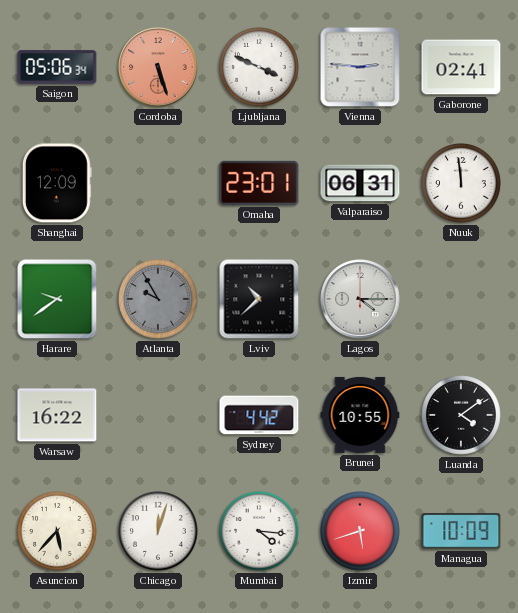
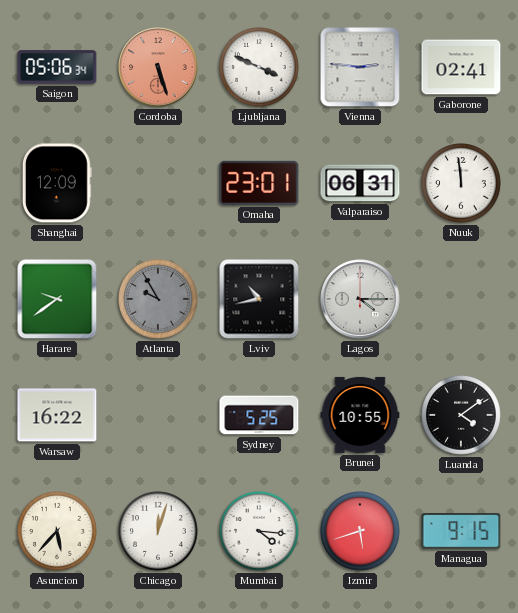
Lviv: 10:38 -> 10:43 (259, 299)
Sydney: 4:42 -> 5:25 (259, 415)
Managua: 10:09 -> 9:15 (461, 532)
